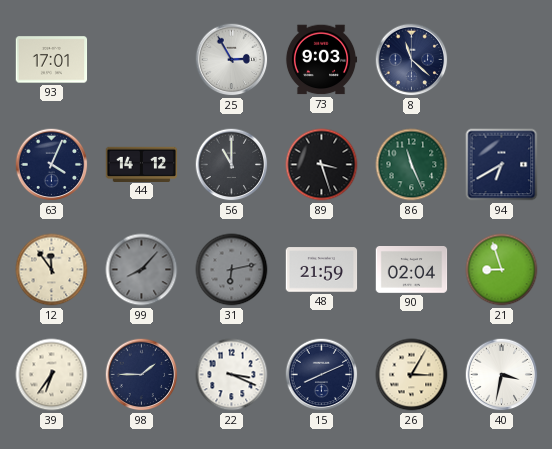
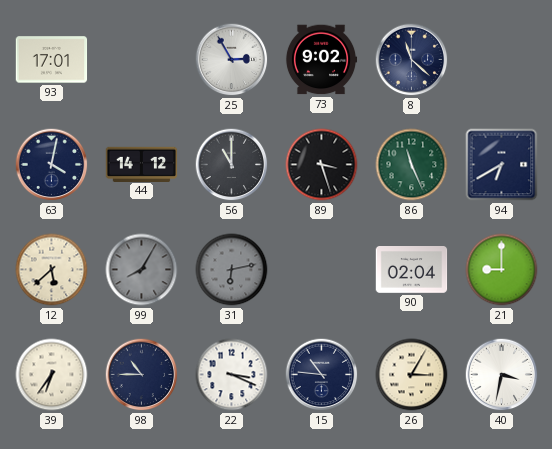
73: 9:03 -> 9:02 (321, 60)
63: 4:04 -> 4:02 (52, 165)
12: 11:54 -> 5:38 (52, 270)
99: 8:07 -> 8:05 (142, 270)
48: 21:59 -> none (322, 270)
21: 8:57 -> 9:00 (502, 270)
98: 1:45 -> 10:45 (142, 375)
15: 8:11 -> 10:46 (322, 375)
